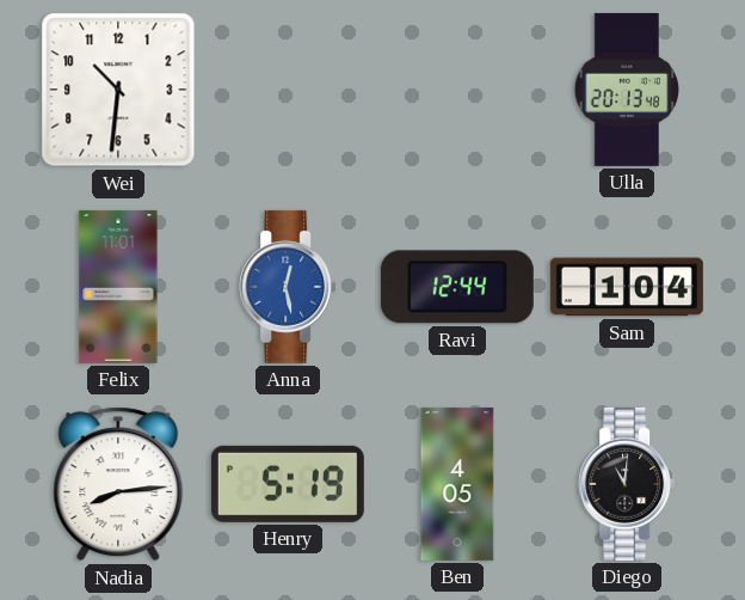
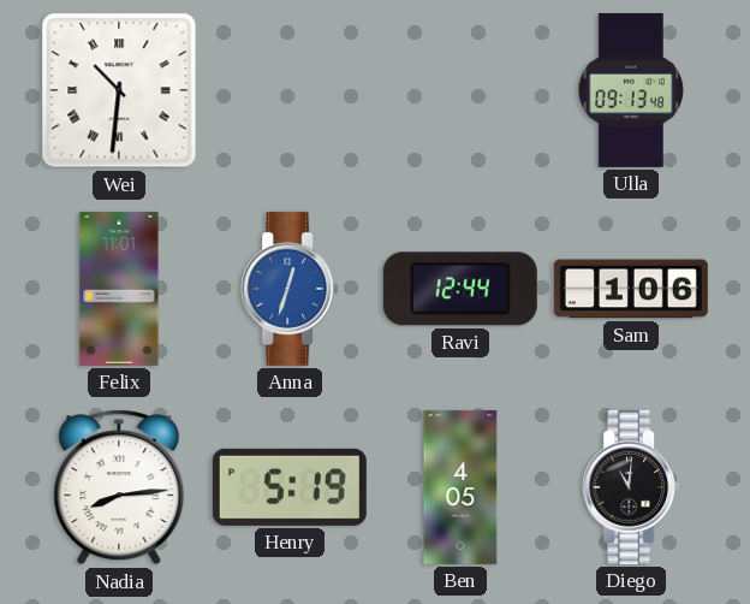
Wei numerals: Arabic -> Roman (119, 90)
Ulla: 20:13 -> 09:13 (631, 90)
Anna: 12:28 -> 12:33 (290, 289)
Sam: 1:04 -> 1:06 (631, 289)
